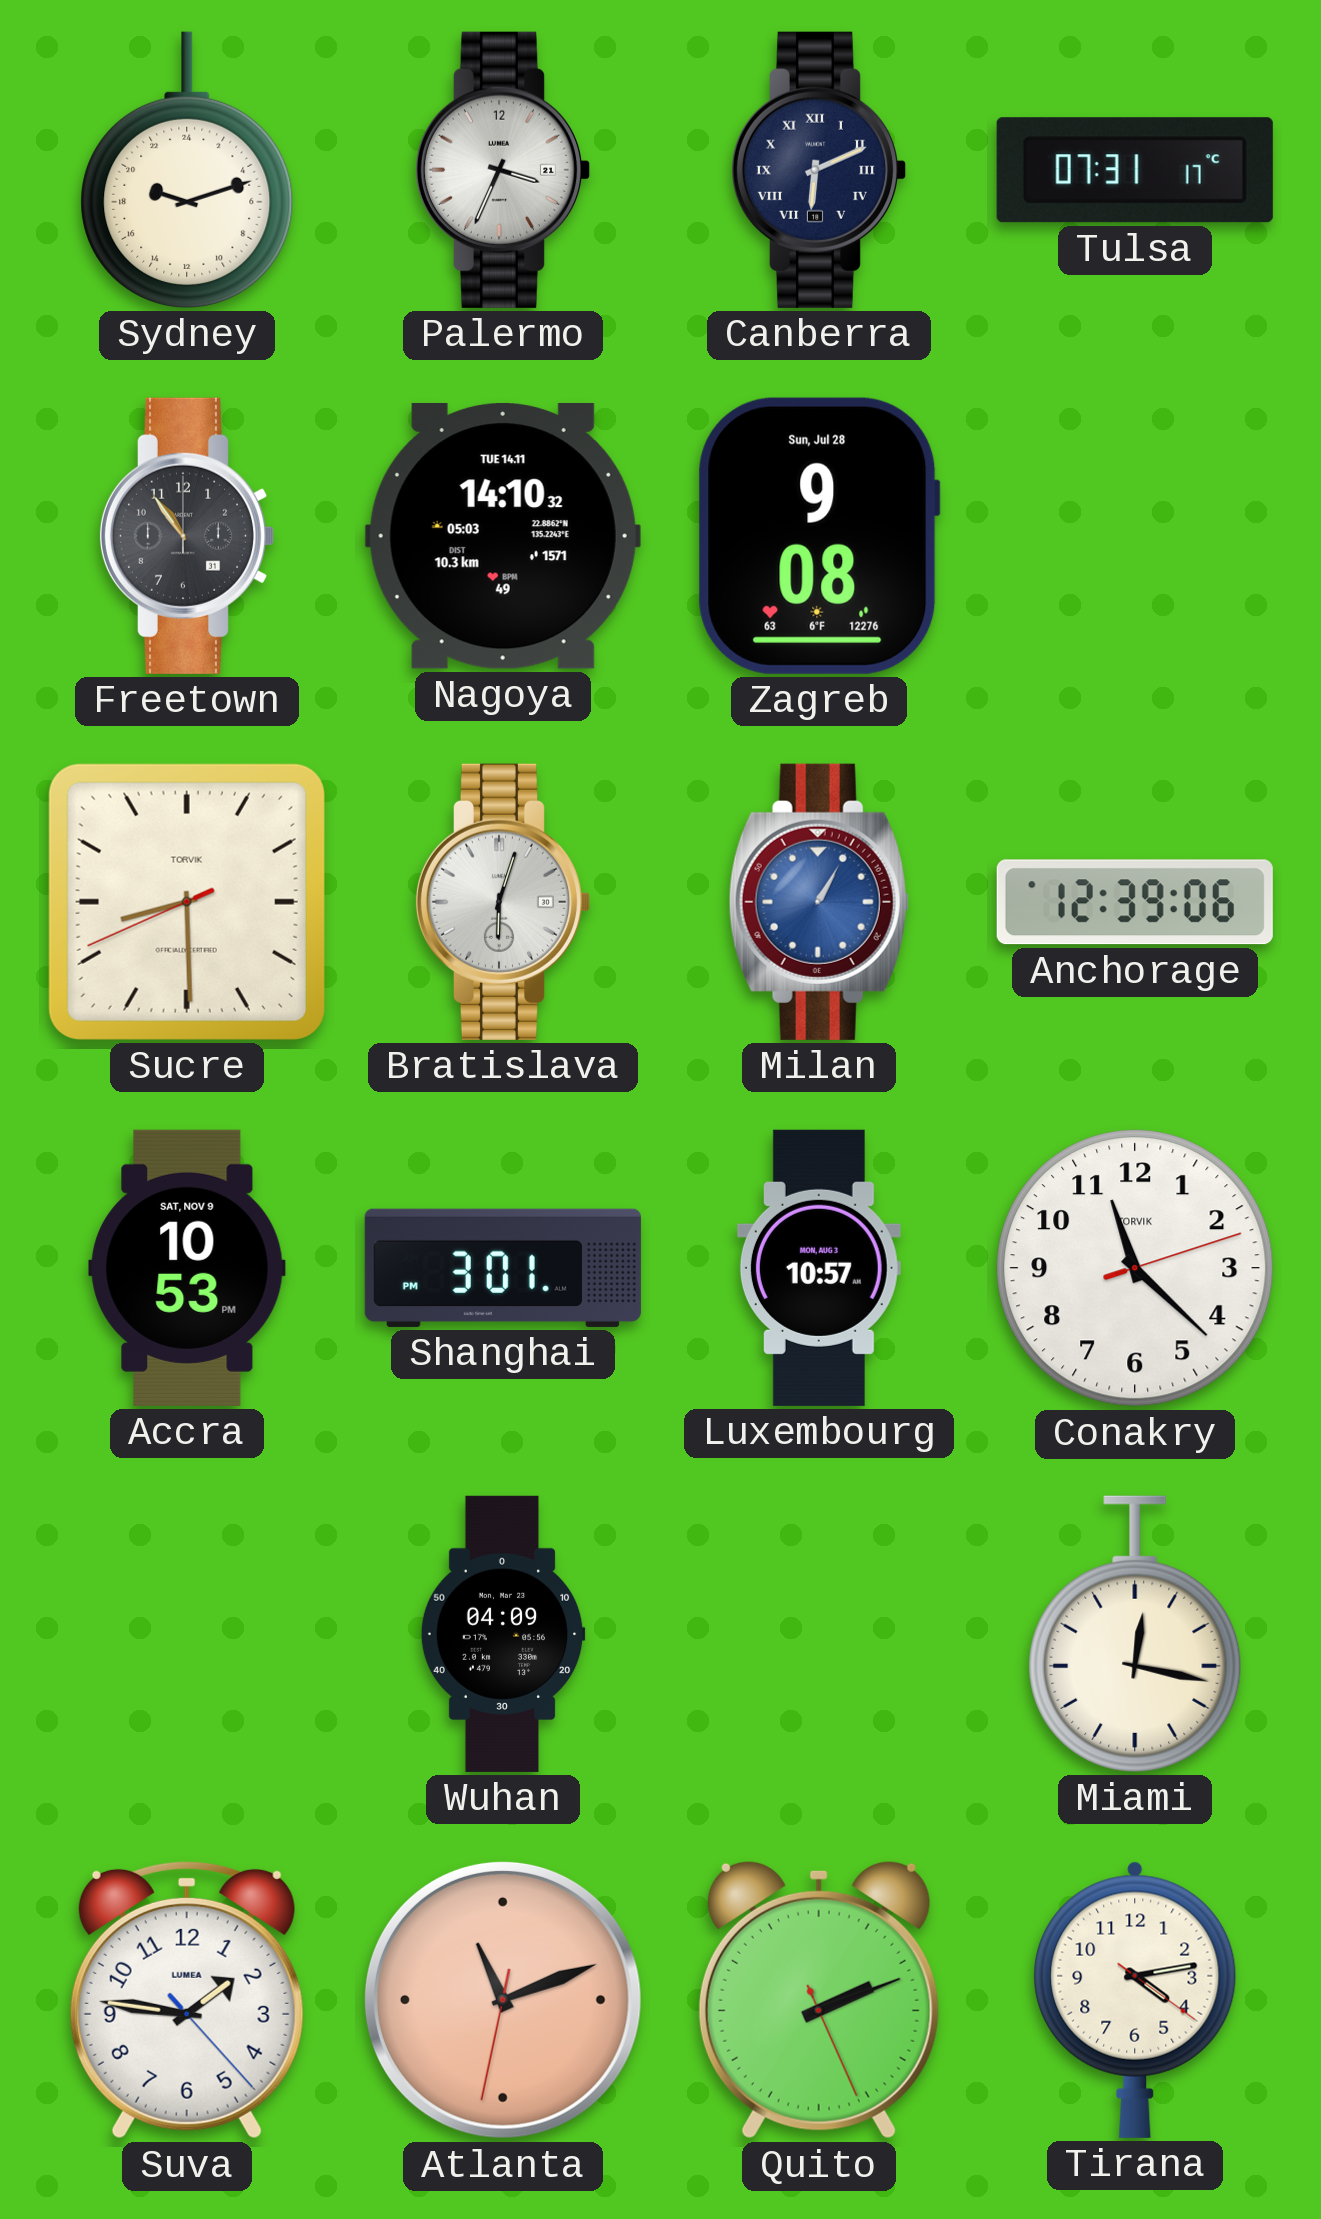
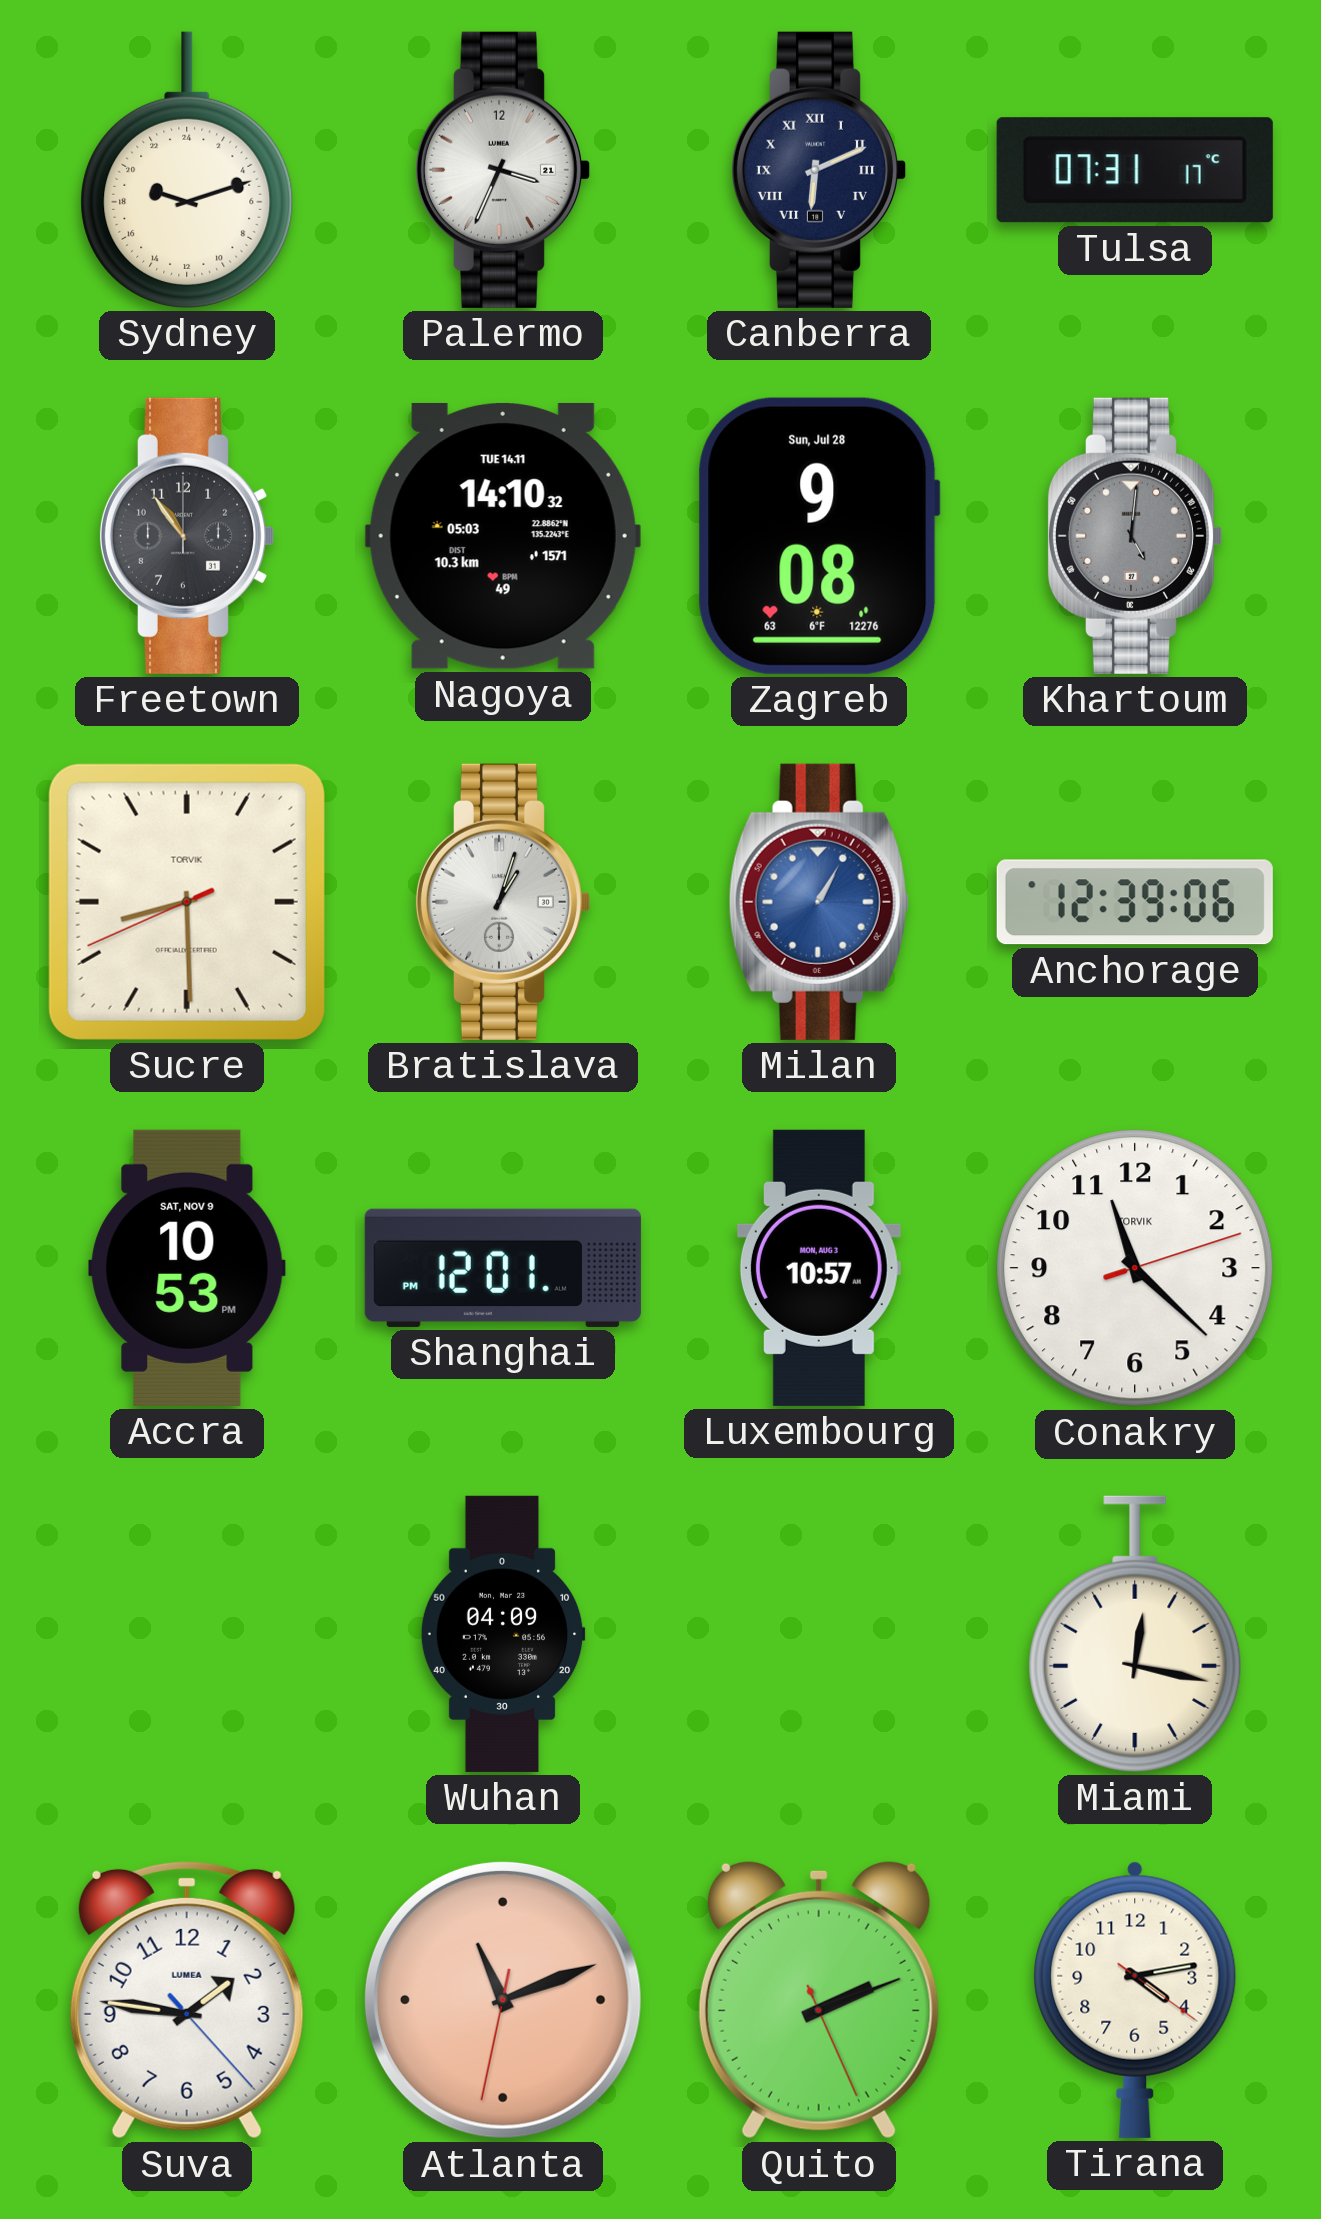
Khartoum: none -> 5:01 (1134, 536)
Bratislava: 6:03 -> 1:03 (502, 902)
Shanghai: 3:01 -> 12:01 (503, 1268)
